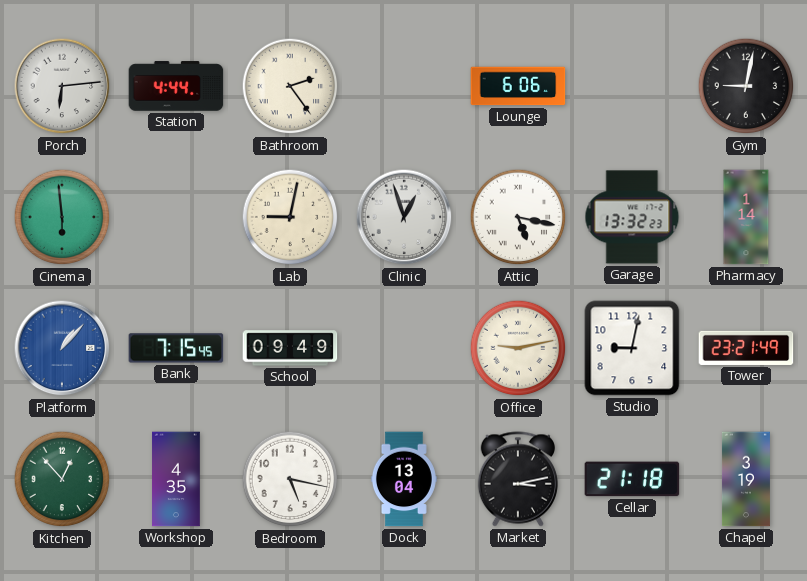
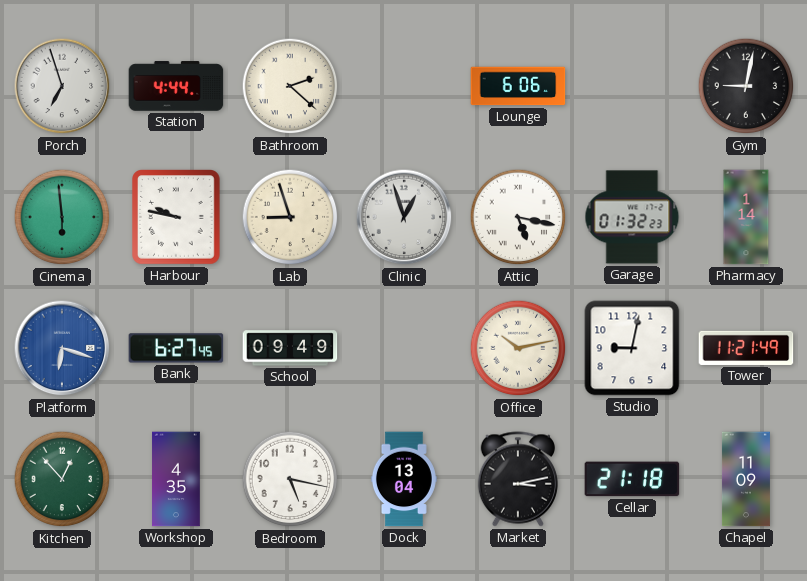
Porch: 6:14 -> 6:57 (62, 86)
Bathroom: 2:24 -> 2:22 (290, 86)
Harbour: none -> 9:47 (177, 218)
Lab: 9:02 -> 8:57 (290, 217)
Garage: 13:32 -> 01:32 (632, 217)
Platform: 1:07 -> 6:18 (62, 348)
Bank: 7:15 -> 6:27 (176, 348)
Office: 9:13 -> 10:13 (518, 348)
Tower: 23:21 -> 11:21 (746, 348)
Chapel: 3:19 -> 11:09 (746, 479)
